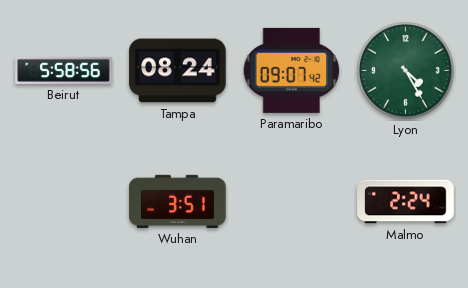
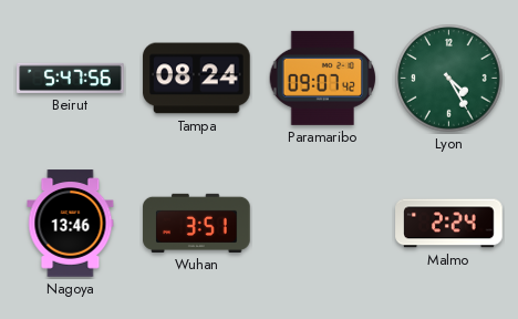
Beirut: 5:58 -> 5:47 (71, 78)
Nagoya: none -> 13:46 (71, 224)
